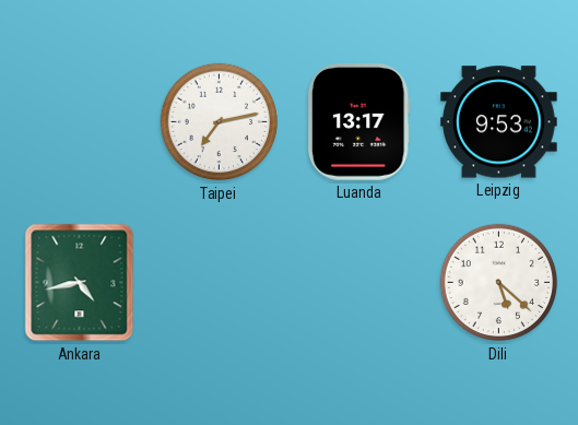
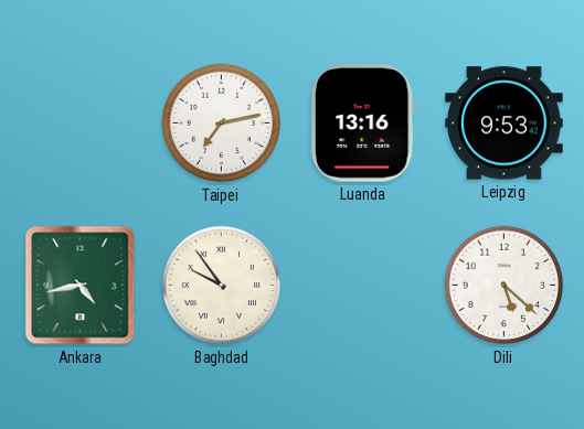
Luanda: 13:17 -> 13:16 (362, 124)
Baghdad: none -> 9:54 (222, 286)
